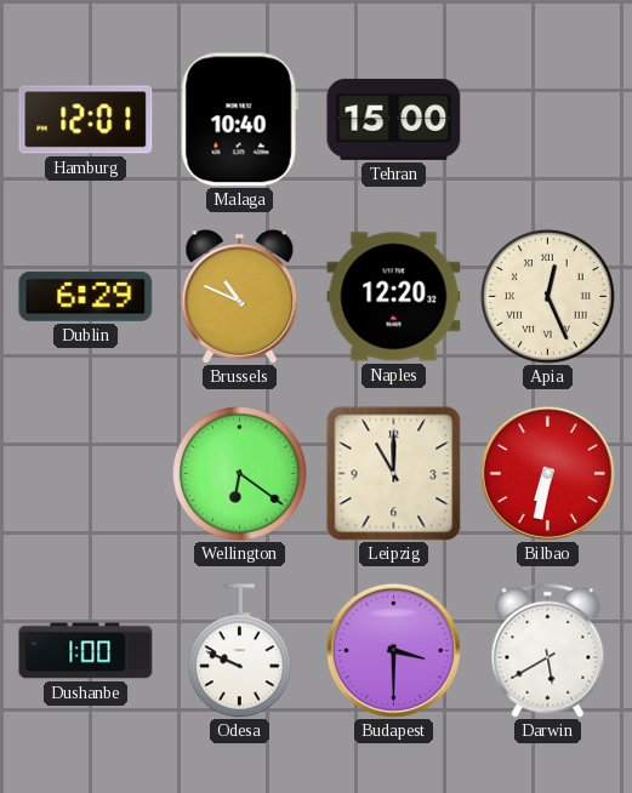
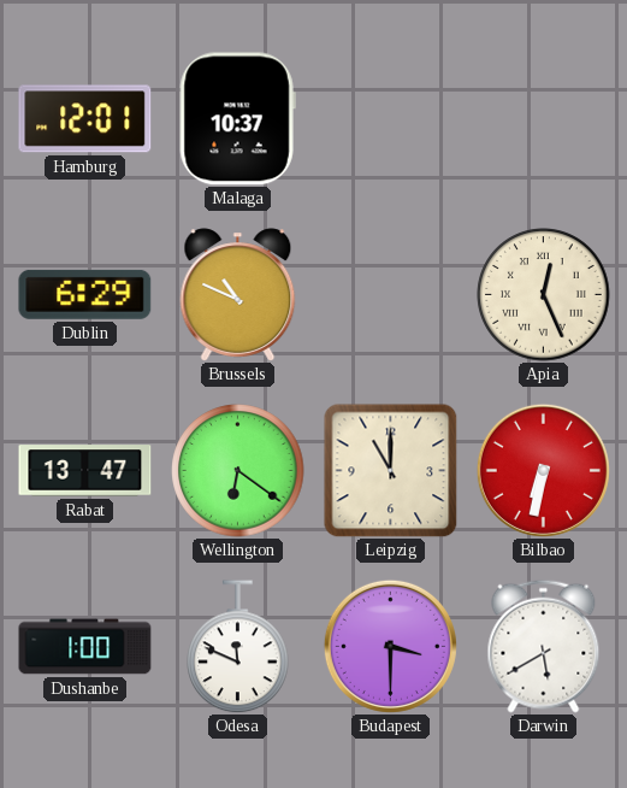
Malaga: 10:40 -> 10:37 (237, 119)
Tehran: 15:00 -> none (394, 119)
Naples: 12:20 -> none (394, 297)
Rabat: none -> 13:47 (85, 471)
Odesa: 9:49 -> 11:49 (238, 647)
